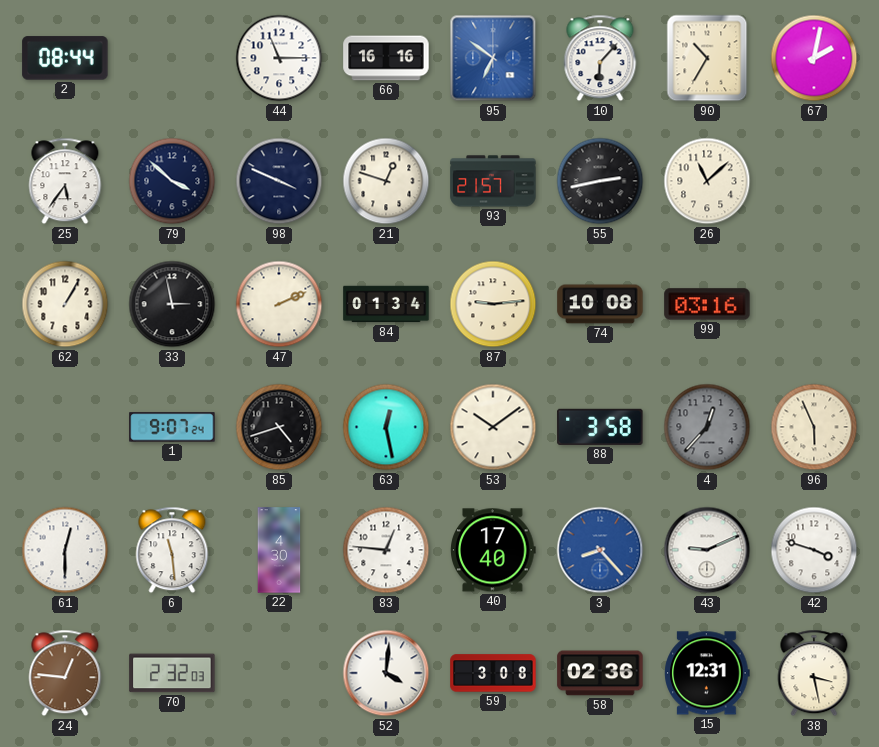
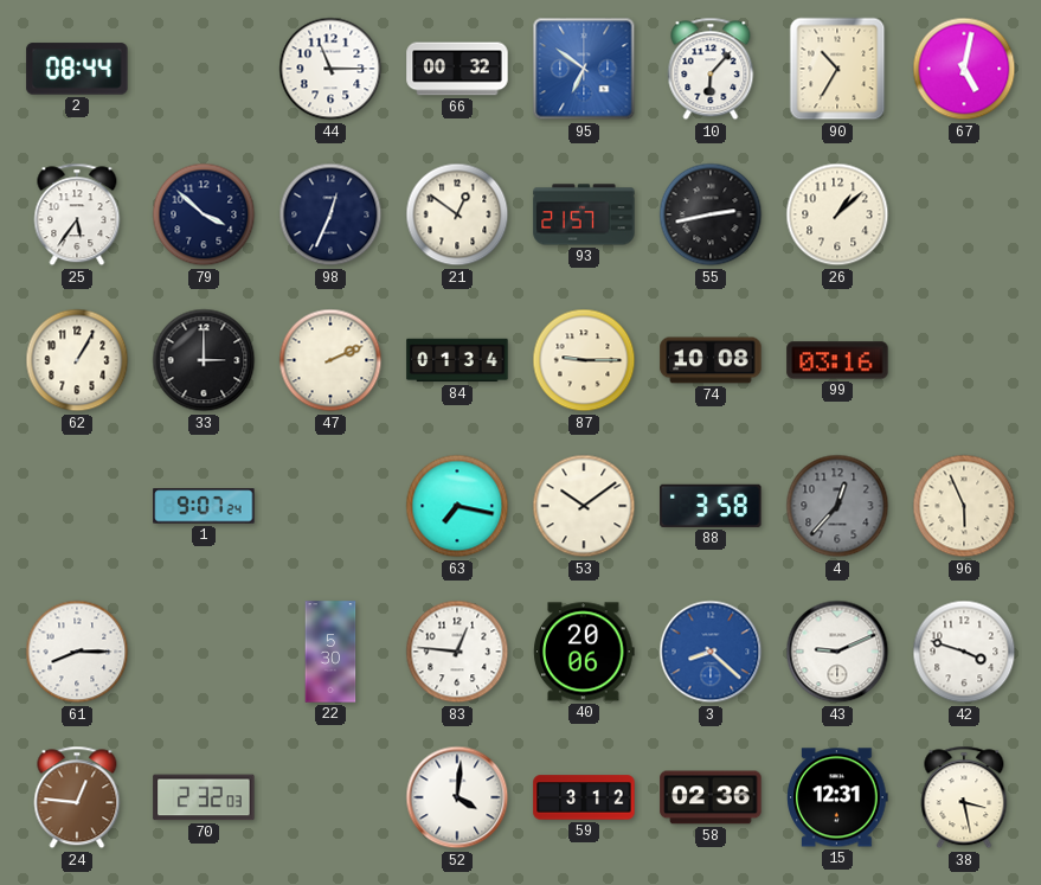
66: 16:16 -> 00:32 (457, 69)
67: 2:02 -> 5:02 (964, 69)
98: 3:49 -> 12:34 (330, 214)
21: 12:48 -> 12:51 (457, 214)
26: 11:08 -> 1:08 (837, 214)
33: 2:58 -> 3:00 (204, 360)
87: 9:14 -> 9:15 (584, 360)
85: 4:42 -> none (279, 427)
63: 12:28 -> 7:17 (457, 506)
61: 12:30 -> 8:15 (77, 652)
6: 11:29 -> none (172, 550)
22: 4:30 -> 5:30 (330, 652)
40: 17:40 -> 20:06 (584, 652)
3: 8:23 -> 8:22 (711, 652)
59: 3:08 -> 3:12 (584, 797)
